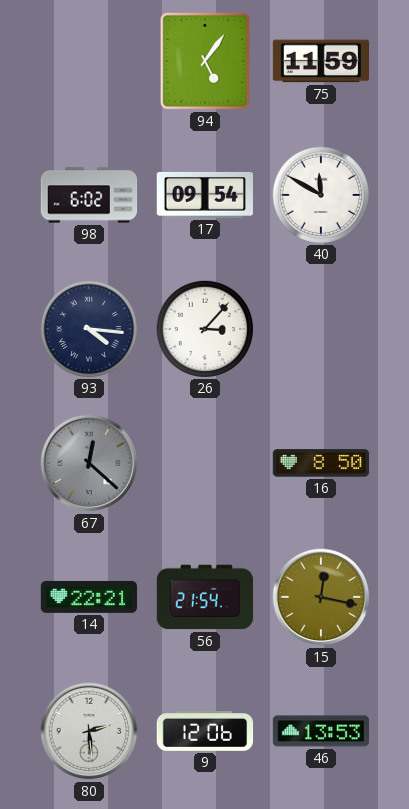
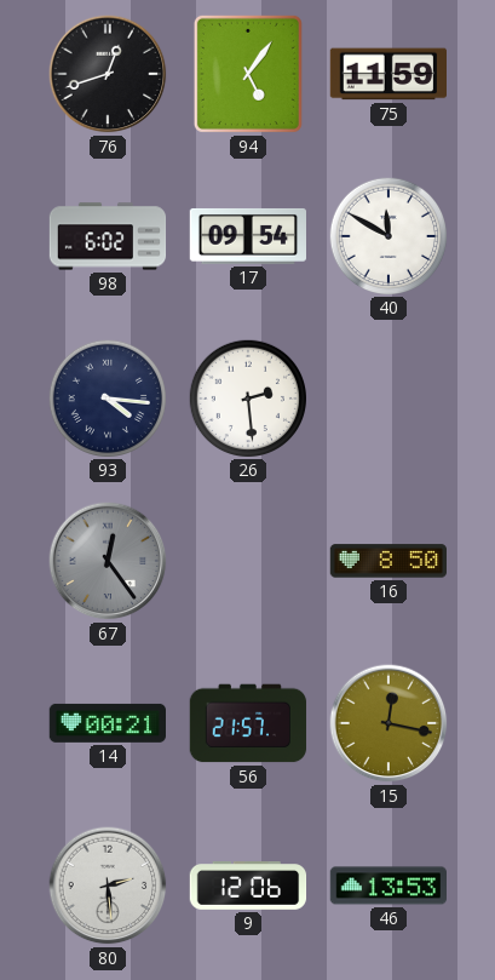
76: none -> 12:42 (108, 74)
26: 3:07 -> 2:29 (247, 397)
67: 12:22 -> 12:24 (108, 561)
14: 22:21 -> 00:21 (107, 723)
56: 21:54 -> 21:57 (248, 723)
